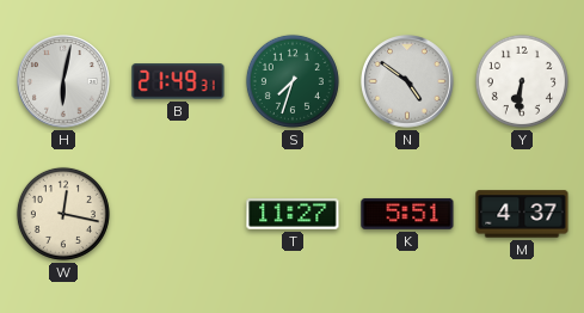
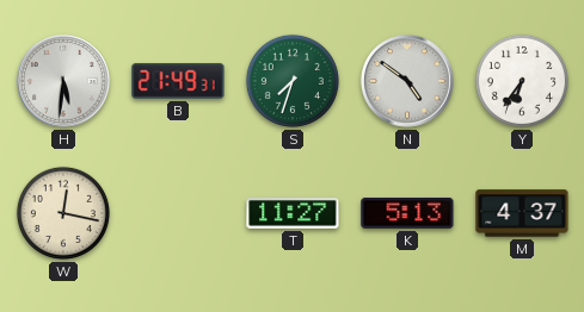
H: 6:02 -> 5:31 (63, 81)
Y: 6:31 -> 6:36 (522, 81)
K: 5:51 -> 5:13 (407, 213)
